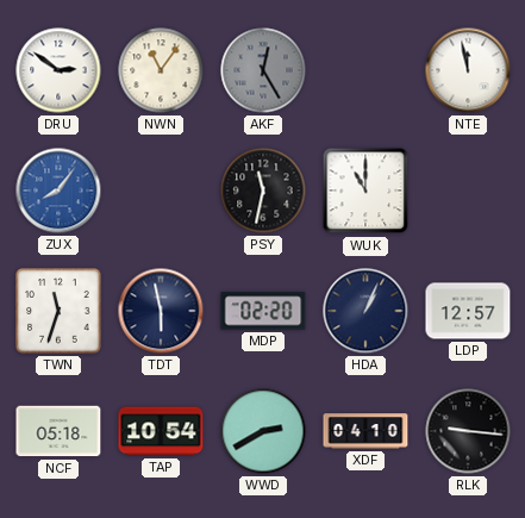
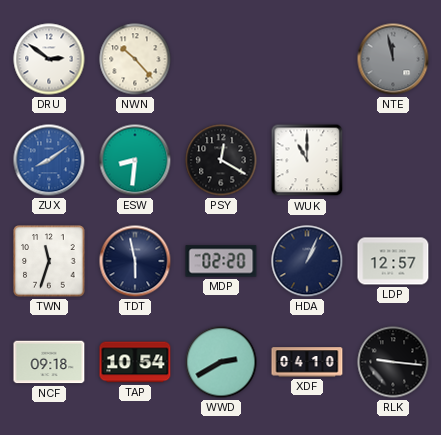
NWN: 11:06 -> 10:23 (135, 59)
AKF: 12:25 -> none (263, 70)
NTE dial: white -> grey (393, 59)
ZUX: 8:06 -> 8:09 (49, 160)
ESW: none -> 8:31 (135, 160)
PSY: 11:32 -> 12:20 (221, 160)
NCF: 05:18 -> 09:18 (49, 362)
